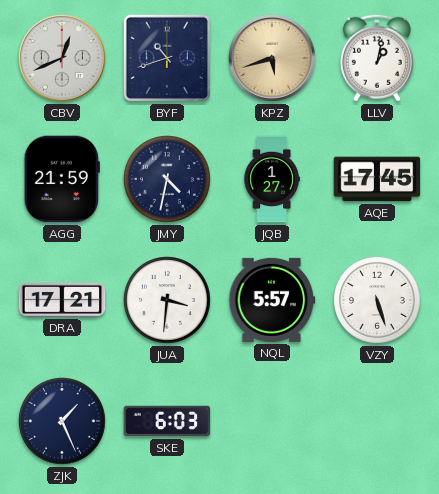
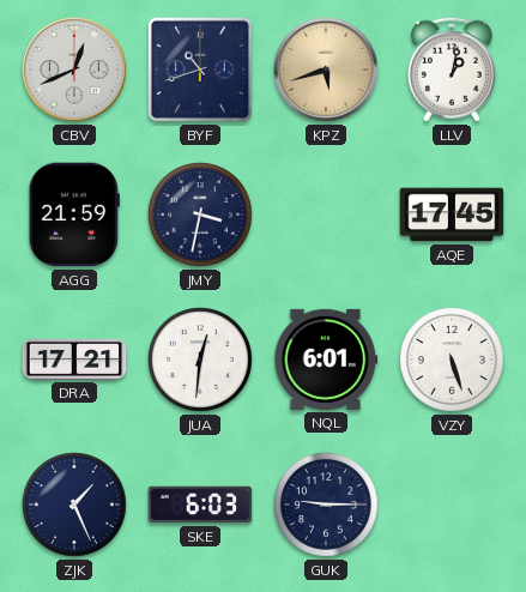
JMY: 4:32 -> 3:32 (200, 215)
JQB: 1:27 -> none (272, 179)
JUA: 3:31 -> 12:31 (200, 360)
NQL: 5:57 -> 6:01 (326, 360)
GUK: none -> 9:15 (326, 505)
